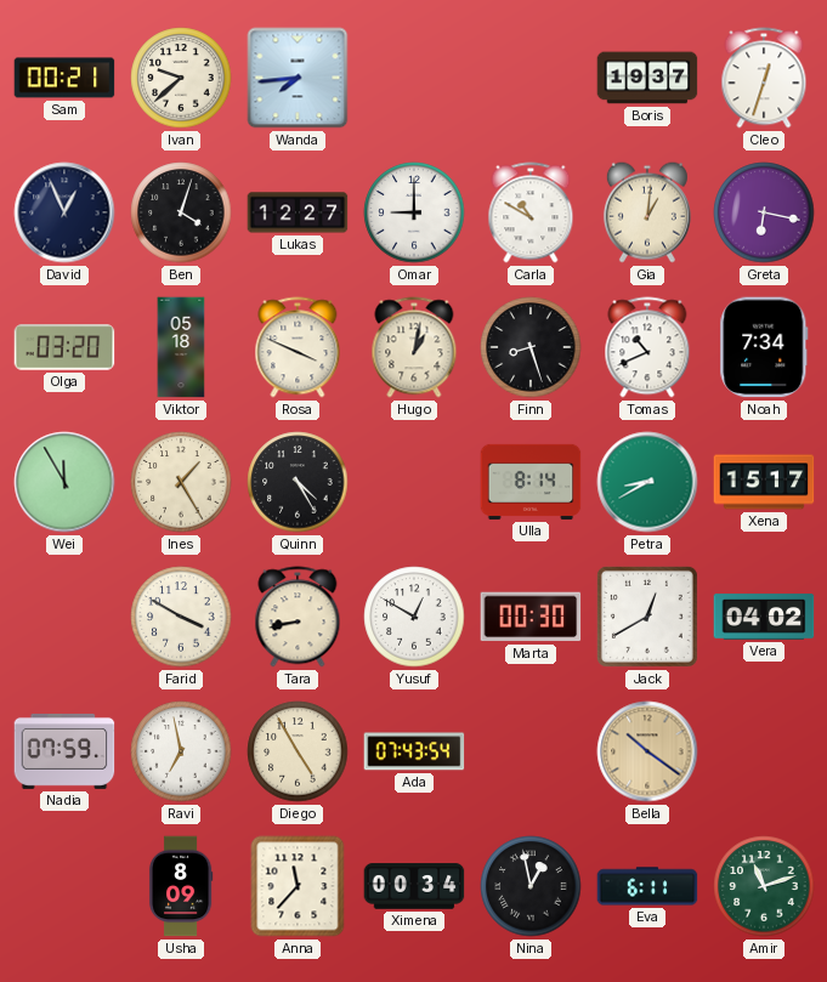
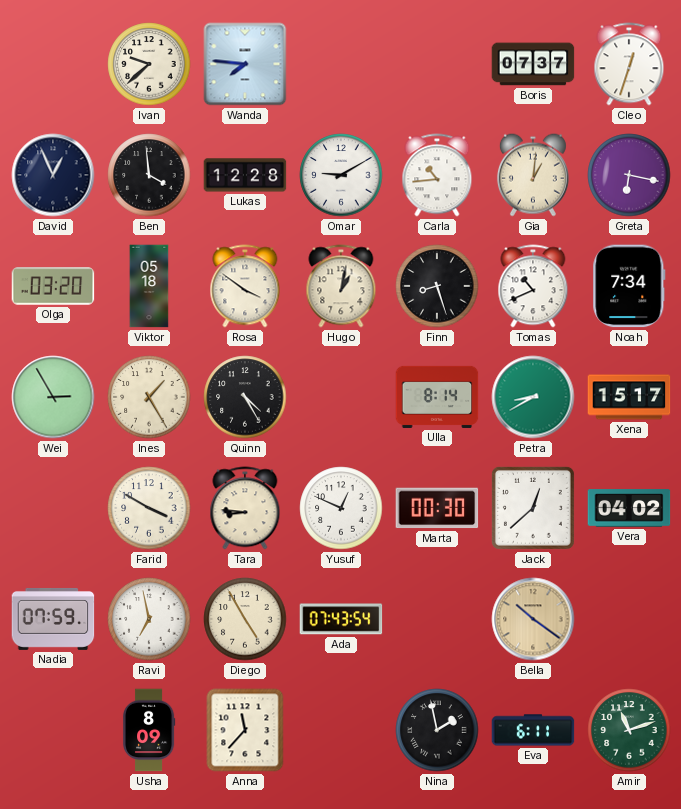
Sam: 00:21 -> none (64, 78)
Wanda: 7:44 -> 7:46 (245, 64)
Boris: 19:37 -> 07:37 (533, 64)
Ben: 4:03 -> 3:59 (149, 175)
Lukas: 12:27 -> 12:28 (245, 175)
Omar: 9:00 -> 9:10 (341, 175)
Carla: 10:50 -> 10:44 (437, 175)
Rosa: 3:49 -> 3:51 (245, 286)
Wei: 11:55 -> 2:55 (53, 397)
Tara: 8:43 -> 8:46 (245, 508)
Yusuf: 12:50 -> 12:49 (341, 508)
Jack: 12:40 -> 12:38 (533, 508)
Ximena: 00:34 -> none (414, 886)
Nina: 12:58 -> 1:58 (437, 730)
